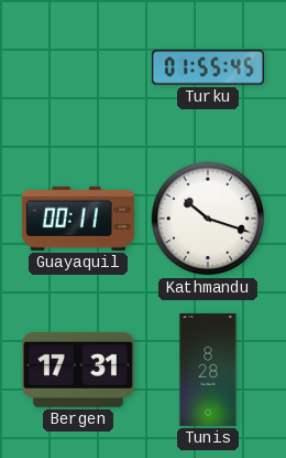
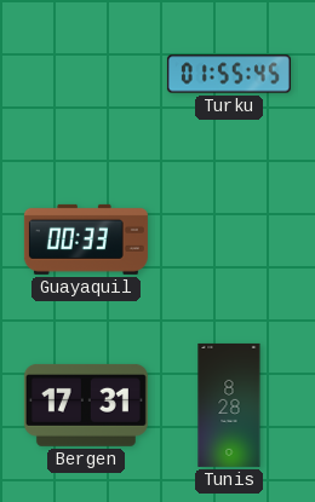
Guayaquil: 00:11 -> 00:33 (86, 240)
Kathmandu: 10:18 -> none (208, 219)
